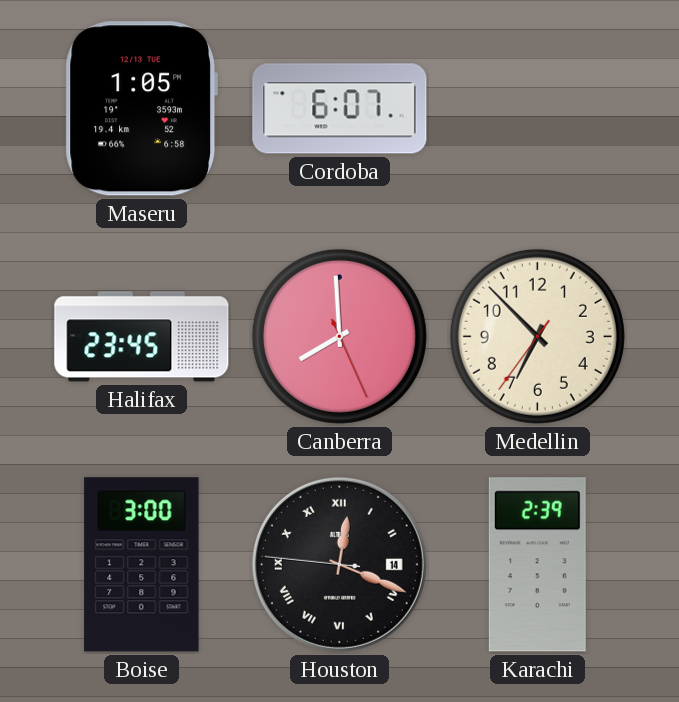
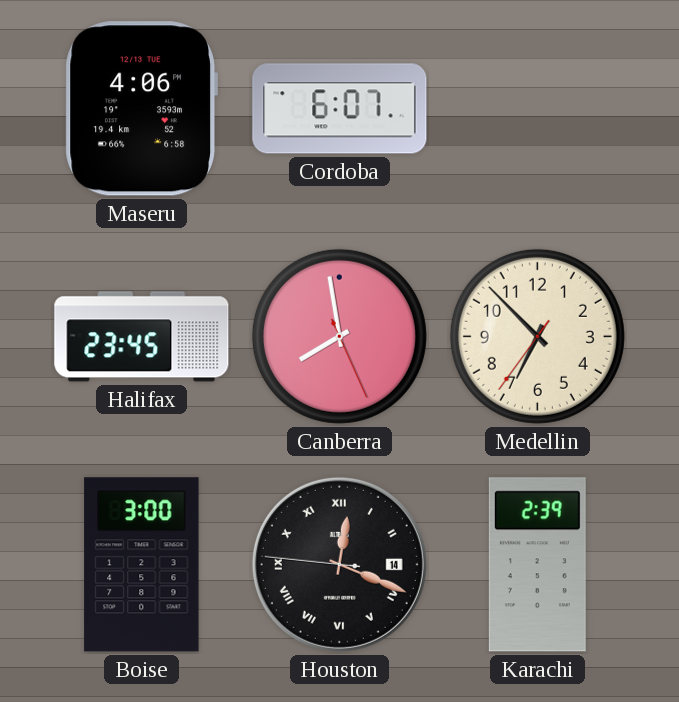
Maseru: 1:05 -> 4:06 (141, 109)
Canberra: 7:59 -> 7:58 (339, 336)
